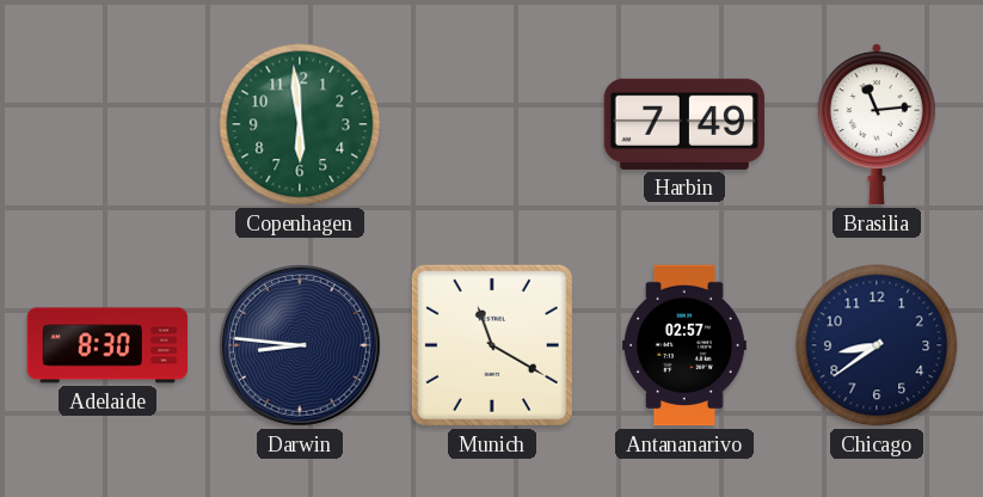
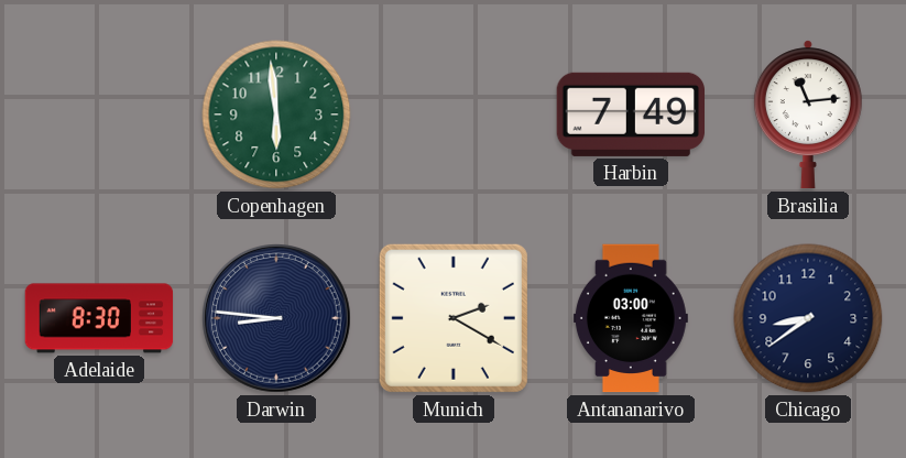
Munich: 11:20 -> 2:20 (454, 318)
Antananarivo: 02:57 -> 03:00 (631, 318)
